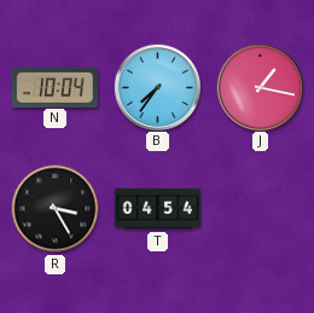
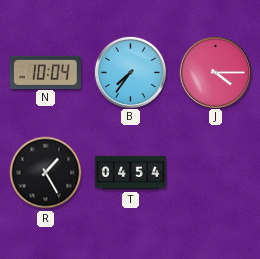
J: 1:17 -> 4:15 (215, 72)
R: 3:25 -> 1:25 (46, 173)
